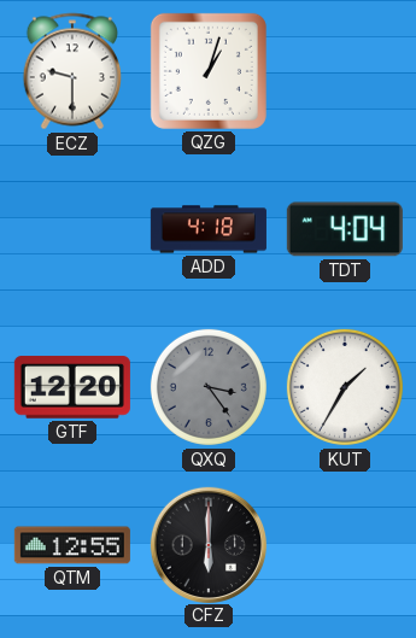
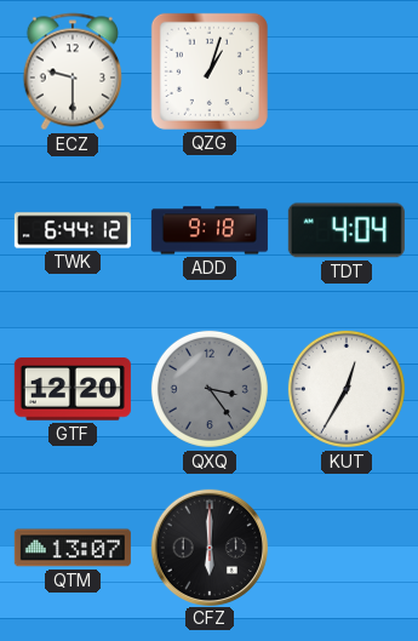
TWK: none -> 6:44 (73, 230)
ADD: 4:18 -> 9:18 (210, 230)
KUT: 1:35 -> 12:35 (347, 389)
QTM: 12:55 -> 13:07 (73, 548)
